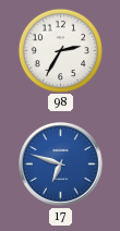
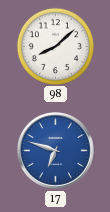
98: 2:35 -> 8:08 (55, 46)
